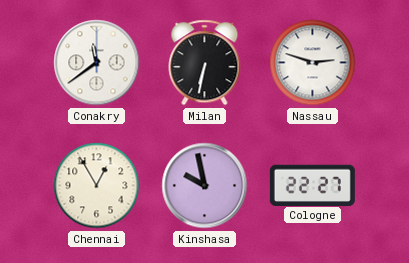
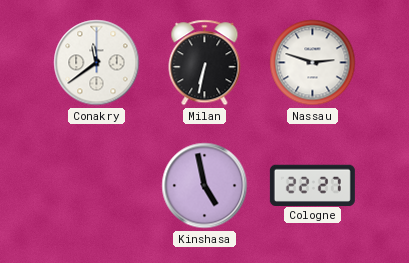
Chennai: 12:55 -> none (97, 186)
Kinshasa: 9:58 -> 4:58 (205, 186)
